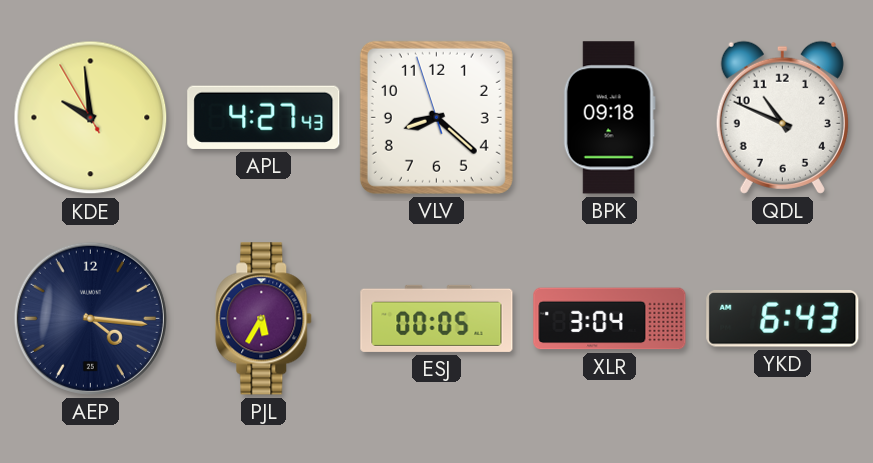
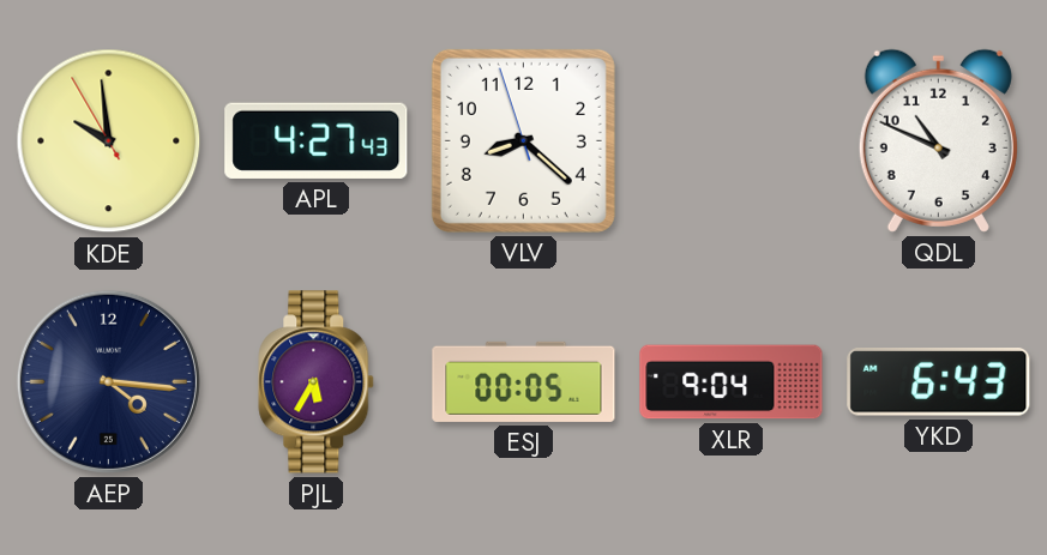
BPK: 09:18 -> none (609, 118)
XLR: 3:04 -> 9:04 (732, 382)
